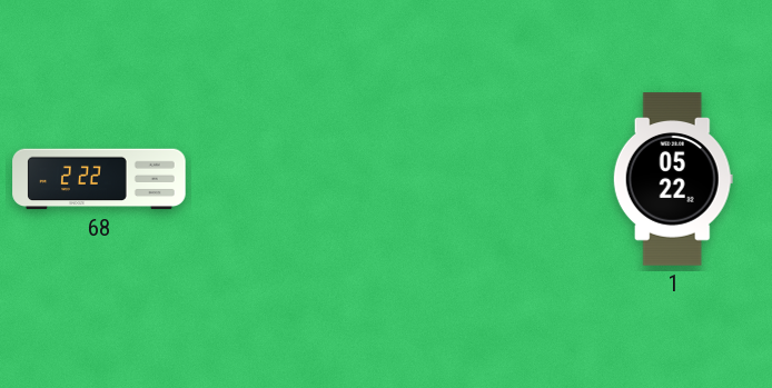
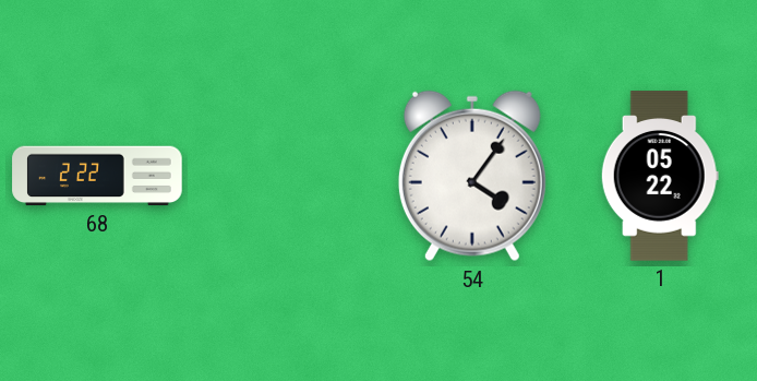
54: none -> 4:06 (472, 176)
